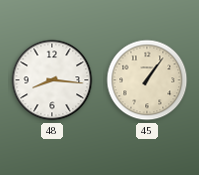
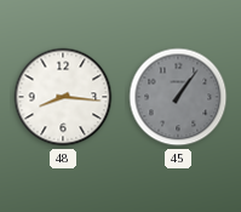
45 dial: cream -> grey (178, 97)
